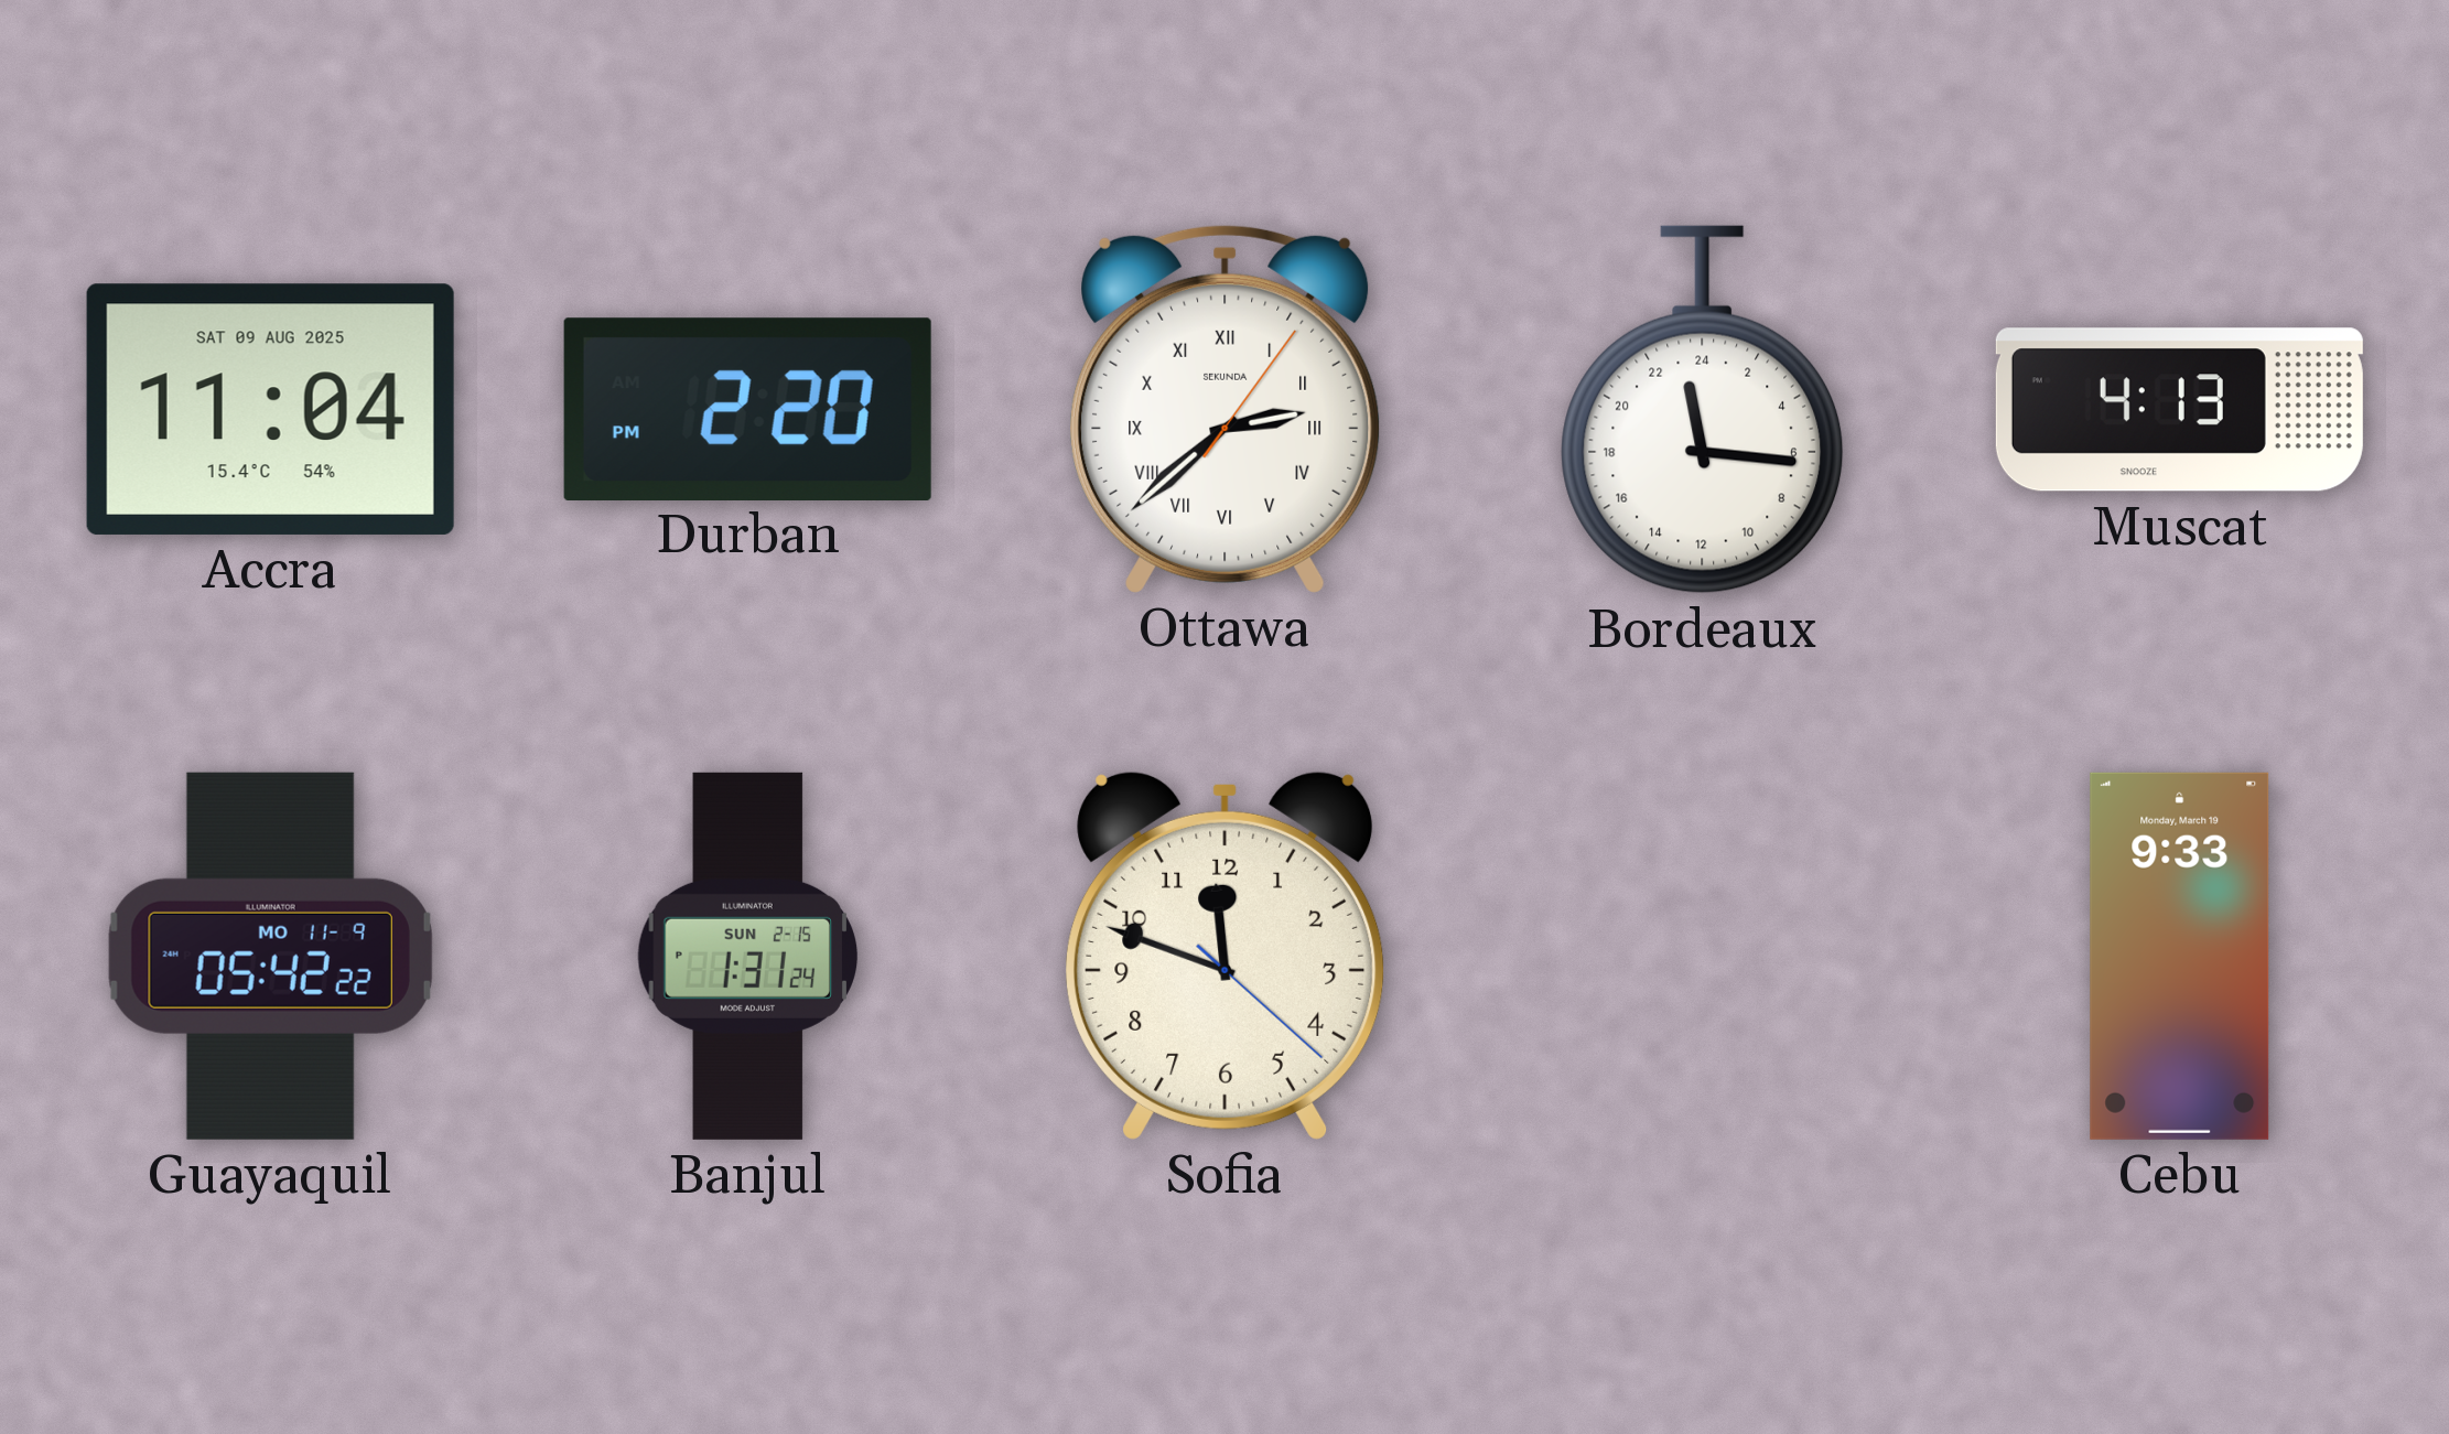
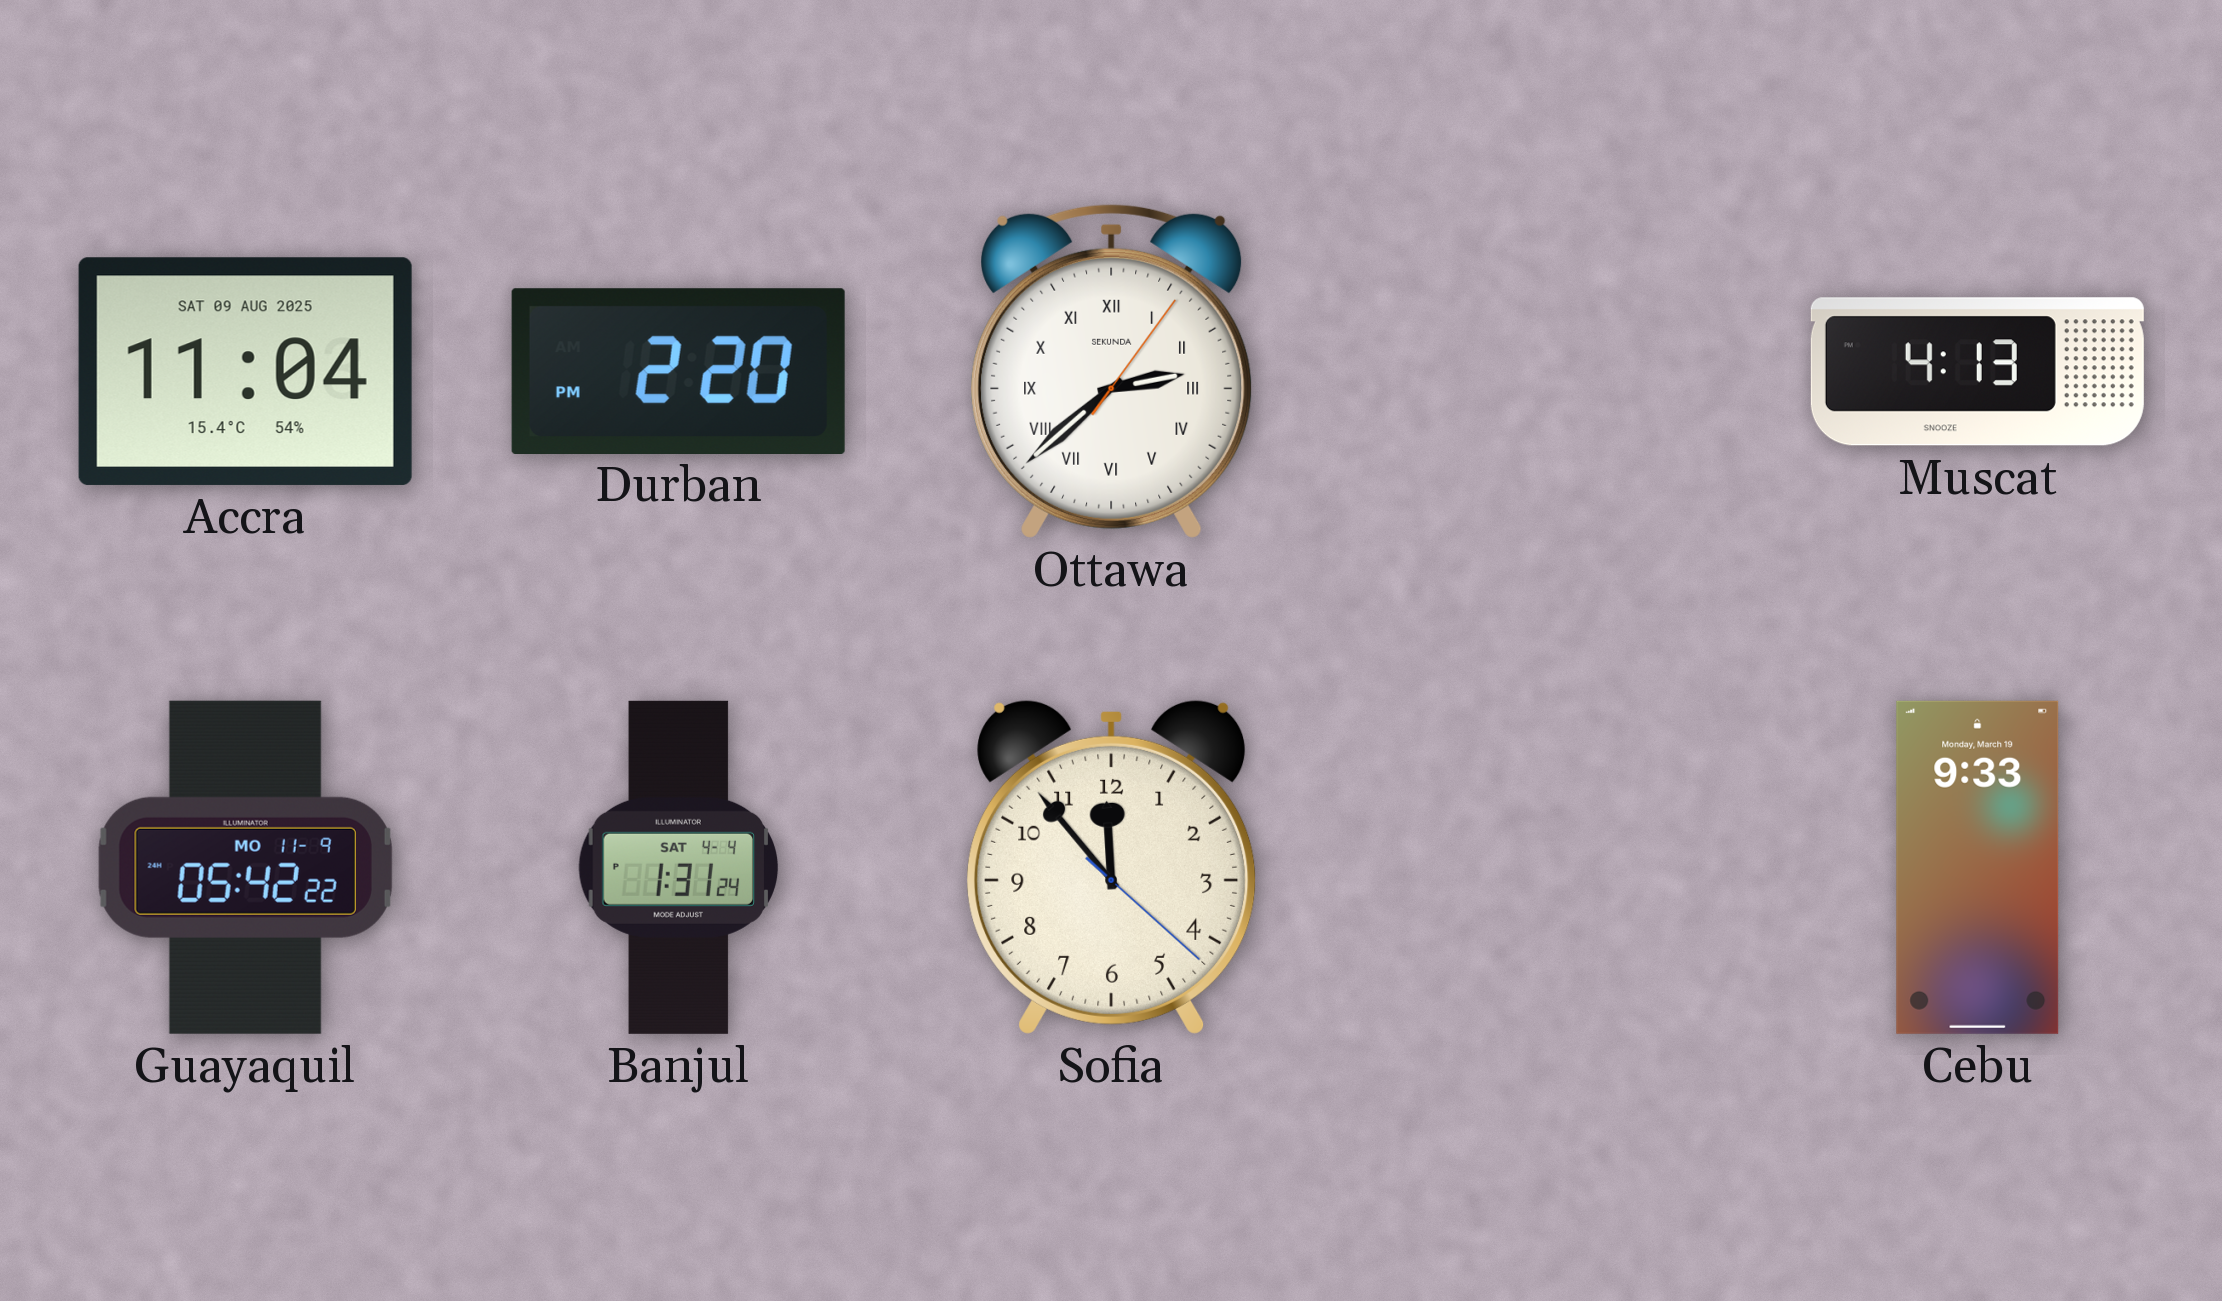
Bordeaux: 23:16 -> none (1703, 410)
Banjul date: SUN 2-15 -> SAT 4-4 (679, 867)
Sofia: 11:48 -> 11:53 (1112, 867)
